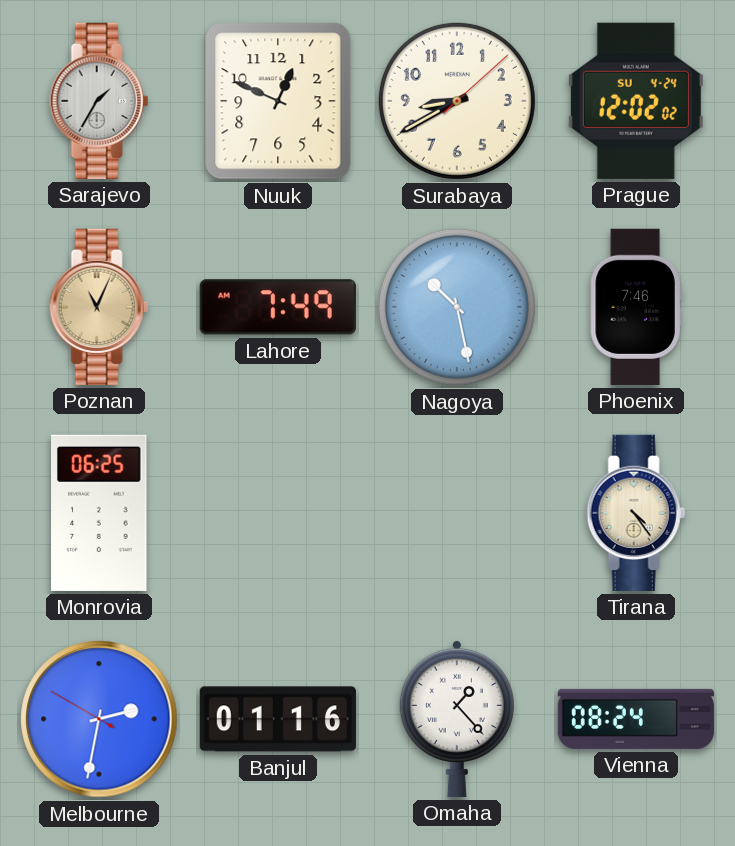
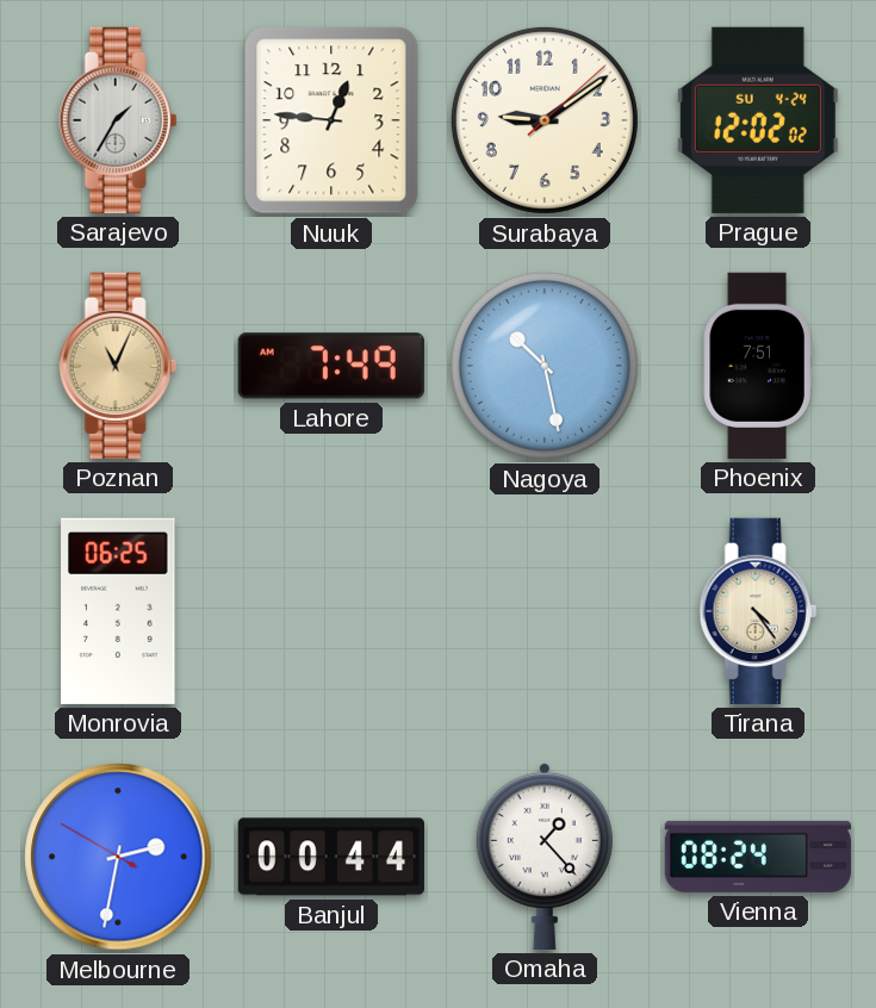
Nuuk: 12:49 -> 12:46 (331, 120)
Surabaya: 8:40 -> 9:09 (545, 120)
Phoenix: 7:46 -> 7:51 (758, 366)
Banjul: 01:16 -> 00:44 (331, 857)
